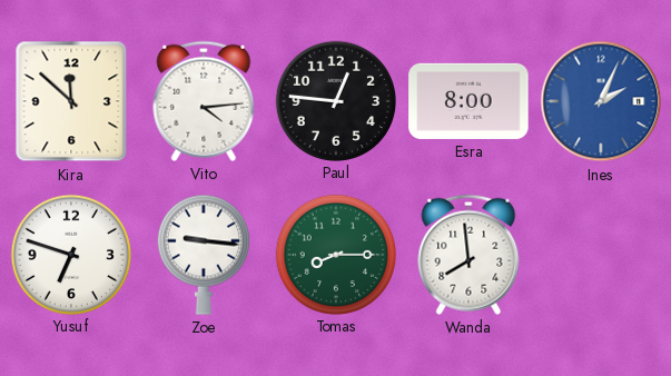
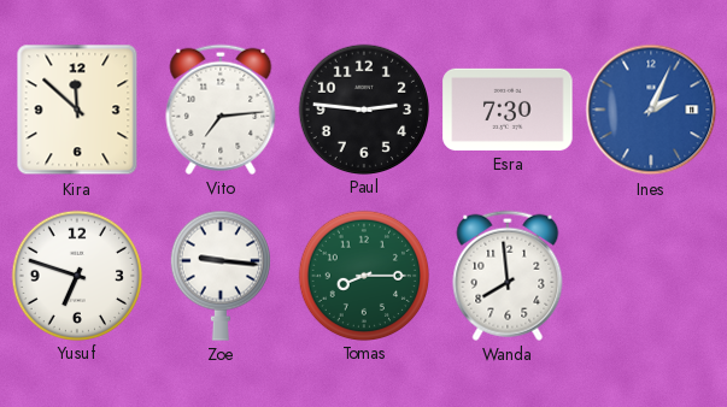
Vito: 4:14 -> 7:14 (221, 110)
Paul: 12:46 -> 2:46 (363, 108)
Esra: 8:00 -> 7:30 (508, 110)
